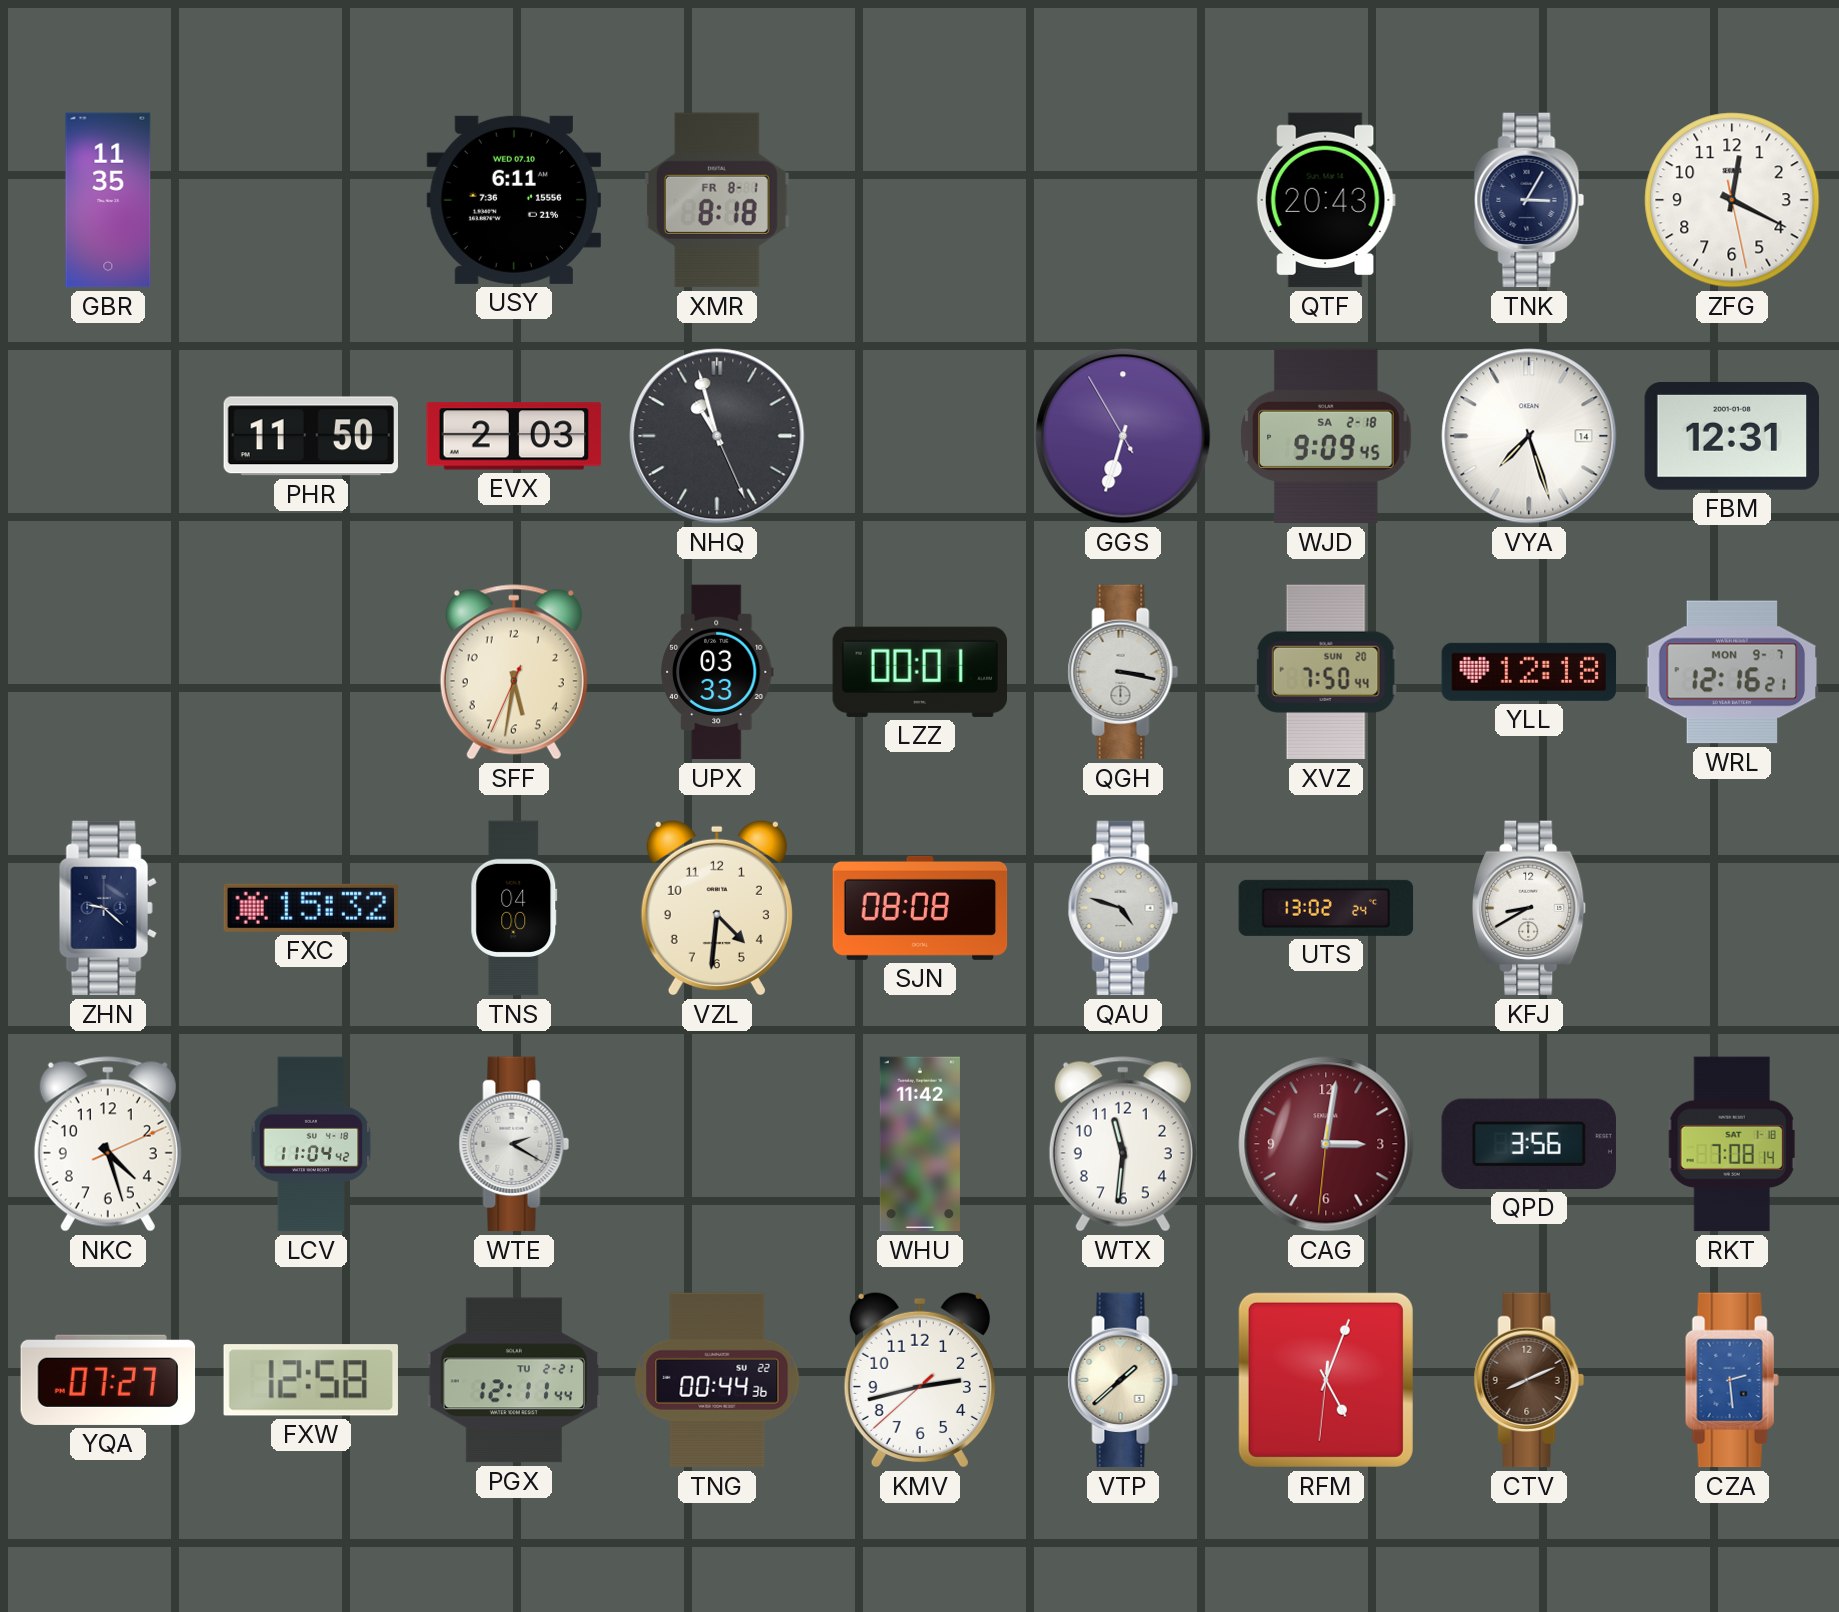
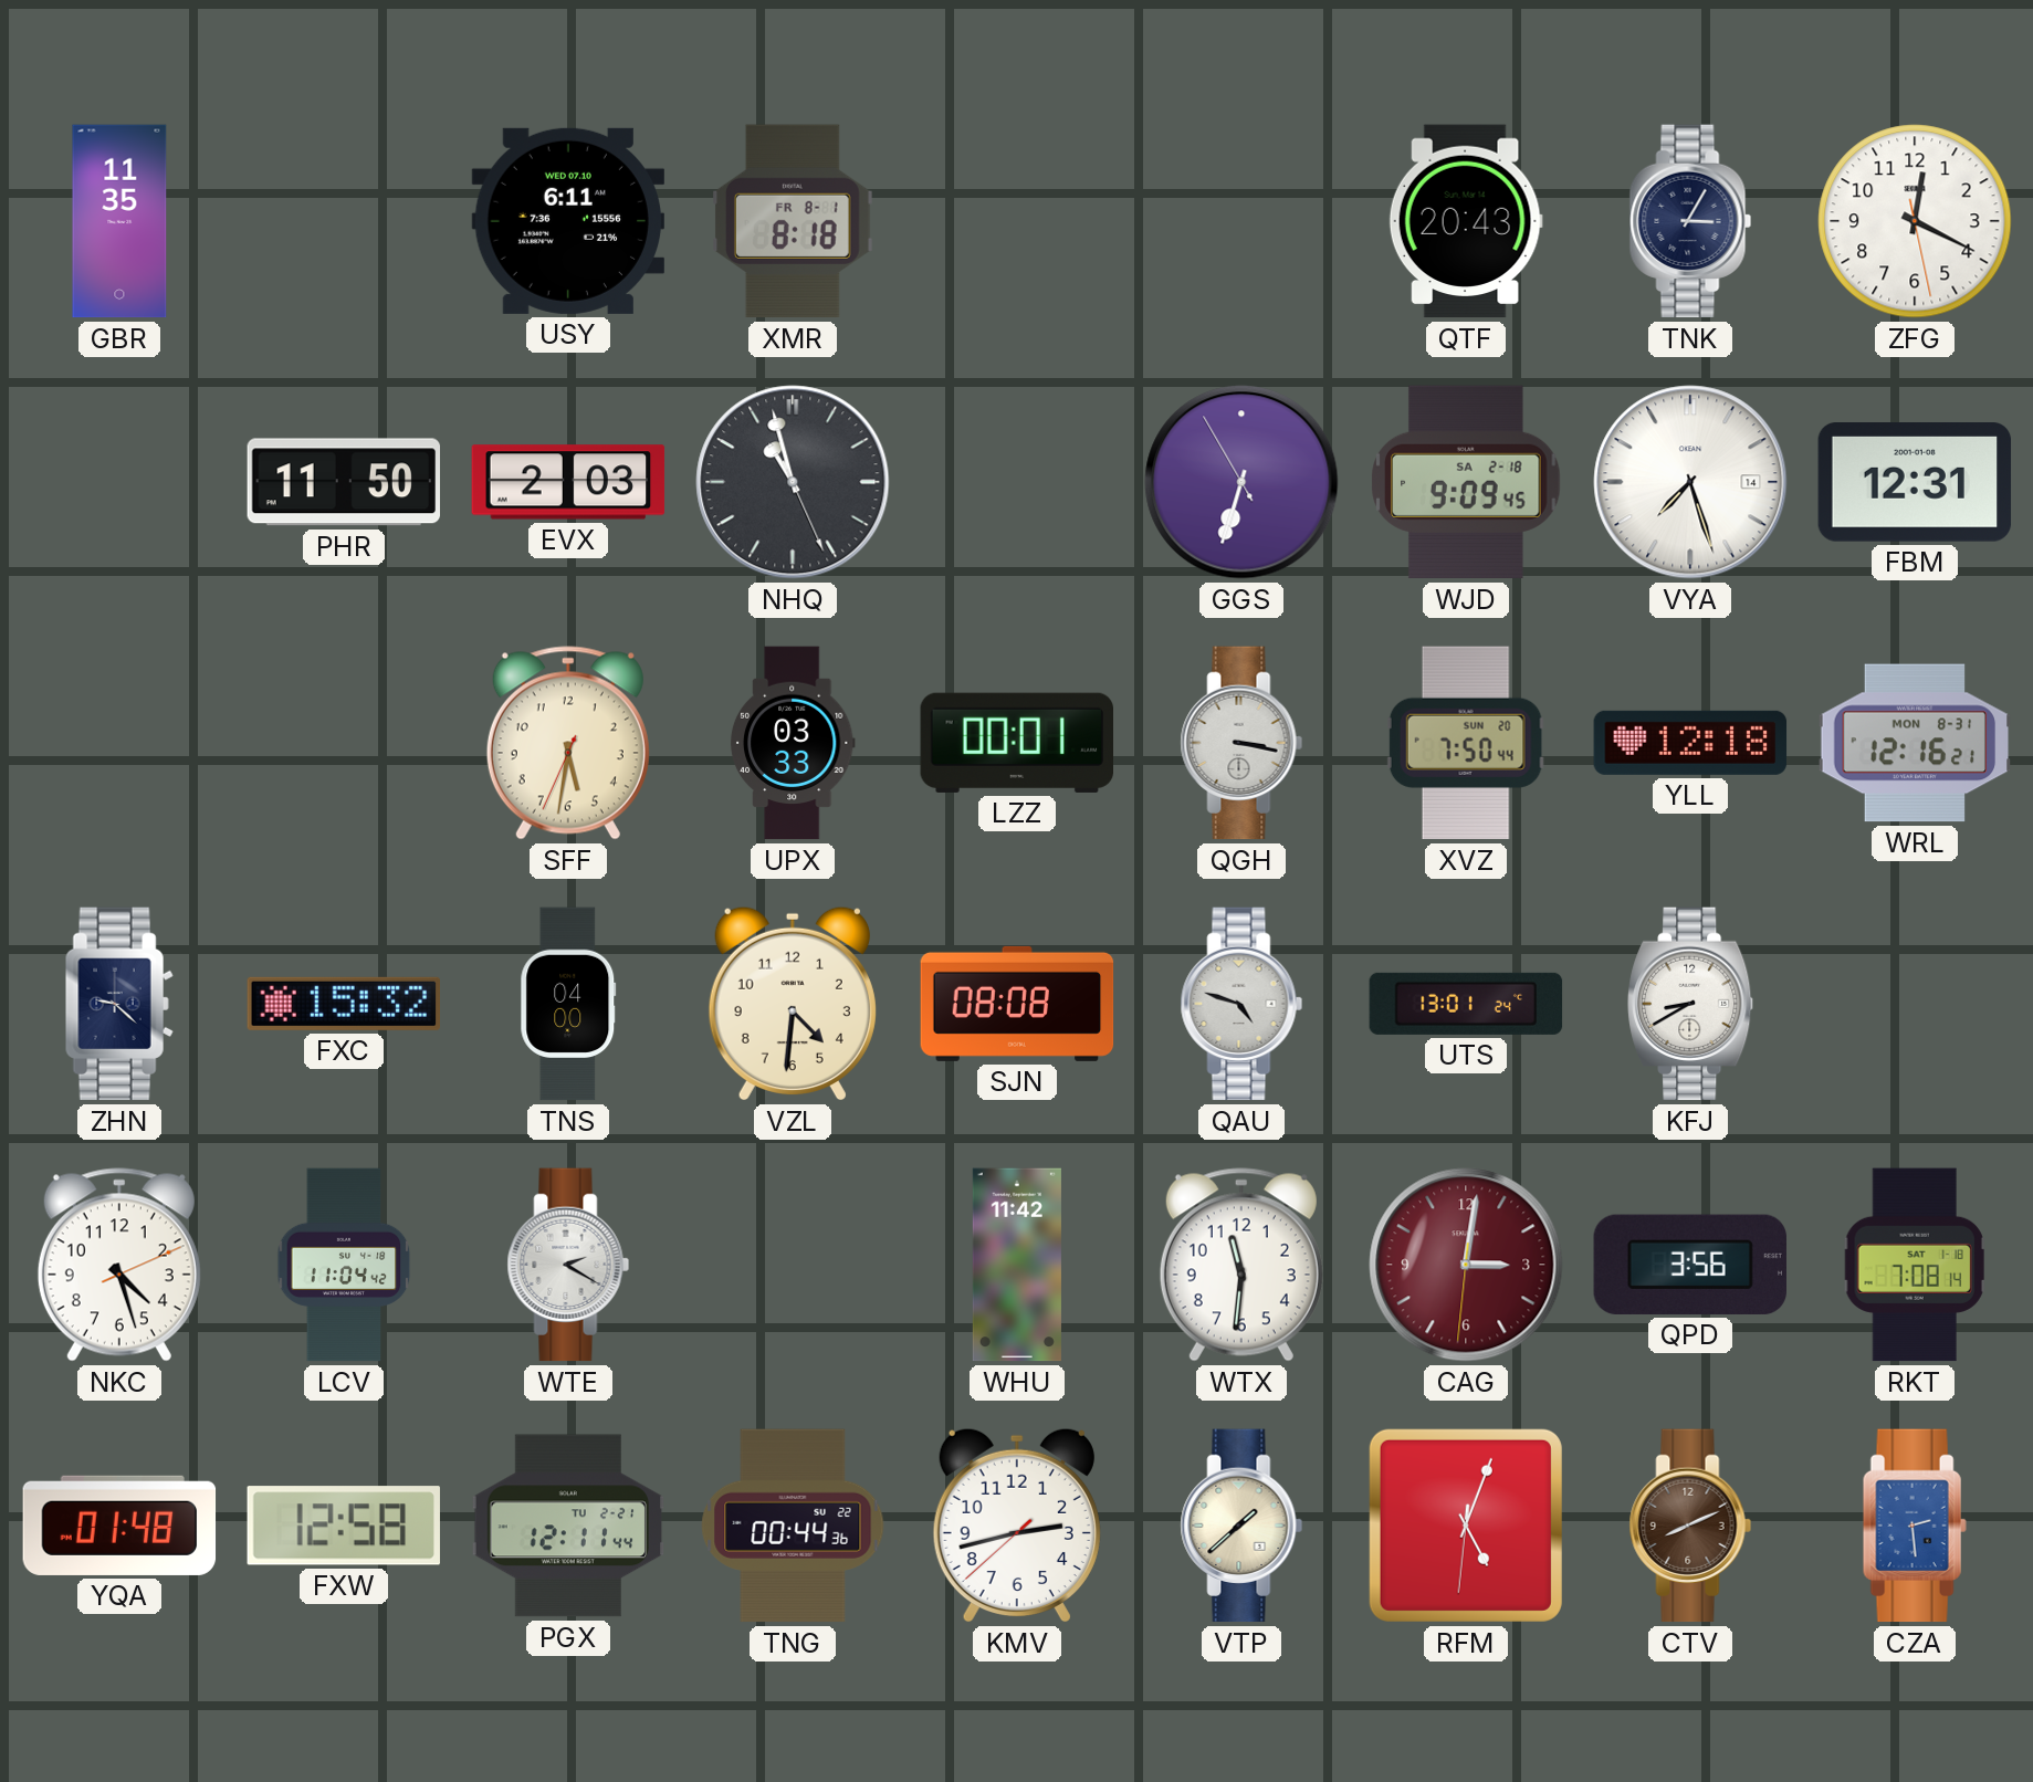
WRL date: MON 9-7 -> MON 8-31 (1915, 743)
UTS: 13:02 -> 13:01 (1466, 1004)
YQA: 07:27 -> 01:48 (119, 1526)
